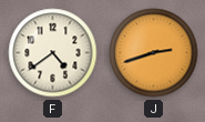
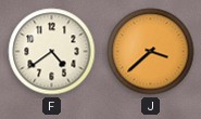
J: 2:42 -> 3:38 (151, 52)
